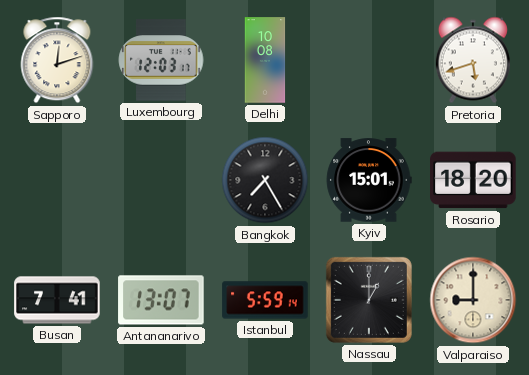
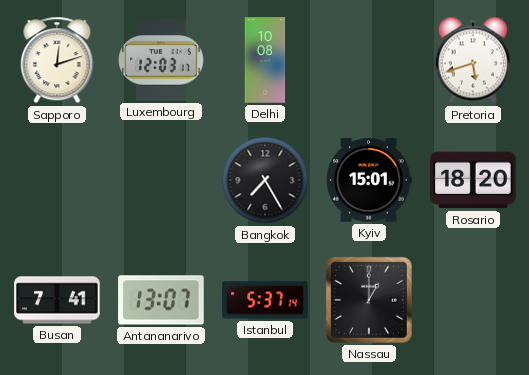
Istanbul: 5:59 -> 5:37 (265, 300)
Valparaiso: 9:00 -> none (473, 300)
